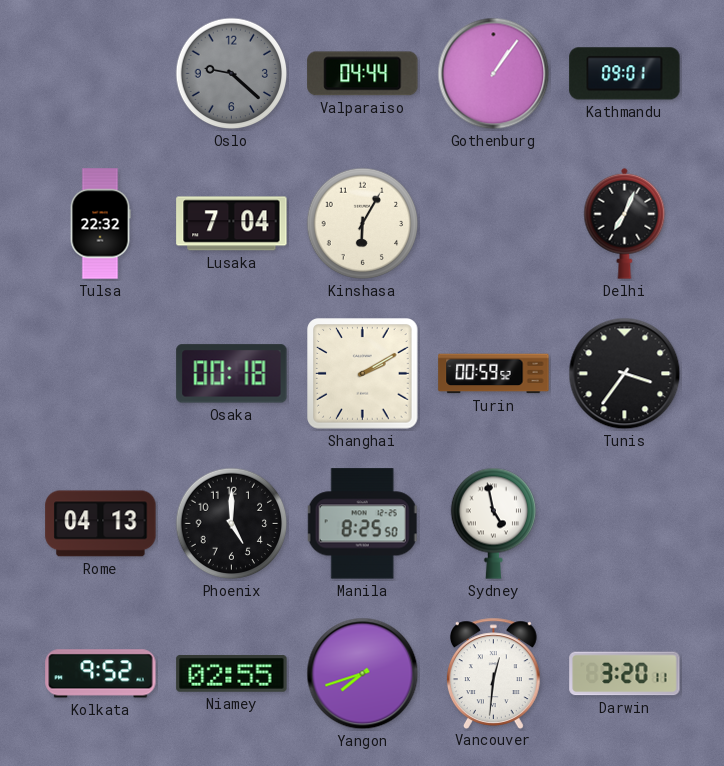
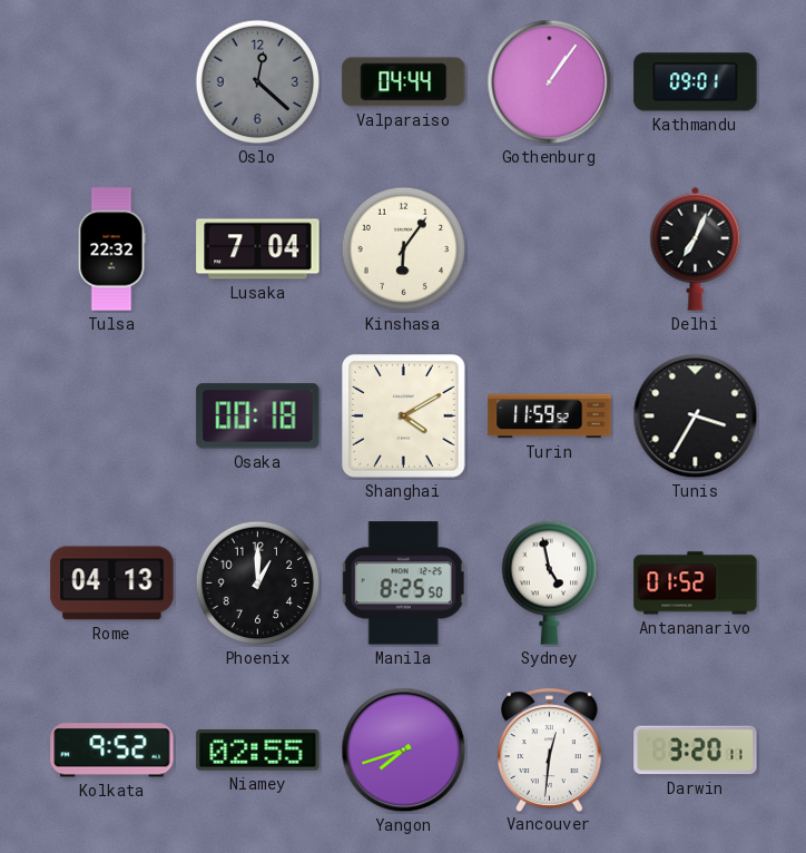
Oslo: 9:22 -> 12:22 (258, 82)
Kinshasa: 6:05 -> 6:06 (404, 249)
Shanghai: 2:10 -> 4:10 (404, 416)
Turin: 00:59 -> 11:59 (550, 416)
Tunis: 3:36 -> 3:35 (696, 416)
Phoenix: 5:00 -> 1:00 (258, 584)
Antananarivo: none -> 01:52 (696, 584)
